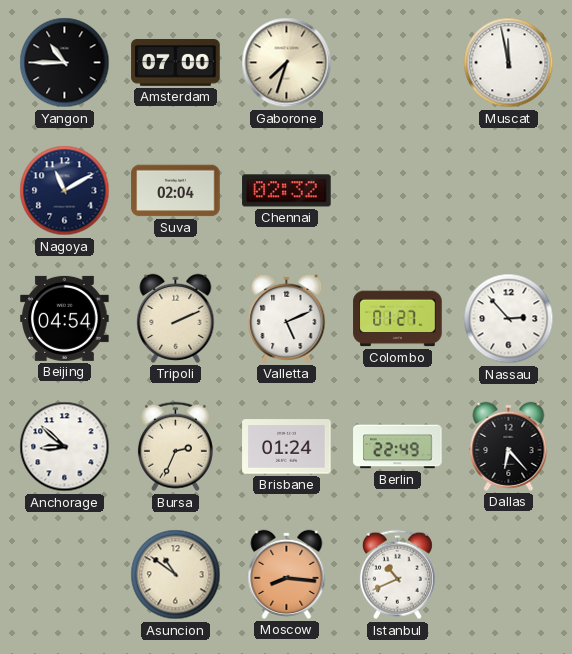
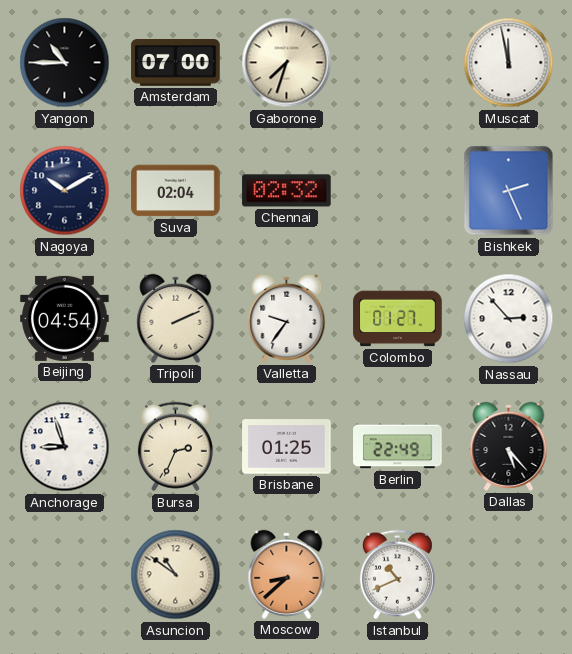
Nagoya: 11:10 -> 10:10 (65, 191)
Bishkek: none -> 2:26 (509, 191)
Valletta: 5:11 -> 9:36 (287, 318)
Anchorage: 8:52 -> 8:57 (65, 447)
Brisbane: 01:24 -> 01:25 (287, 447)
Dallas: 6:23 -> 5:23 (509, 446)
Moscow: 8:16 -> 8:38 (287, 574)
